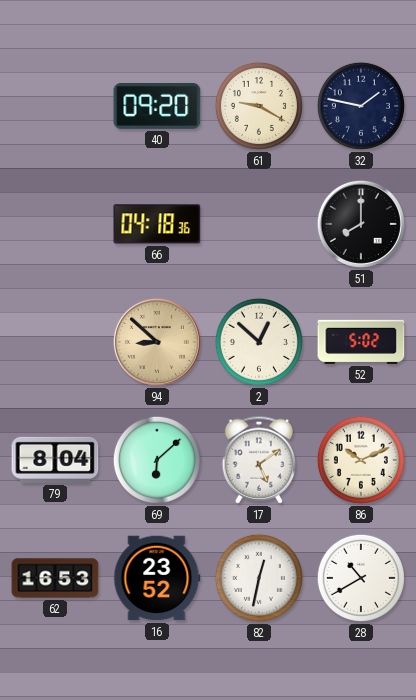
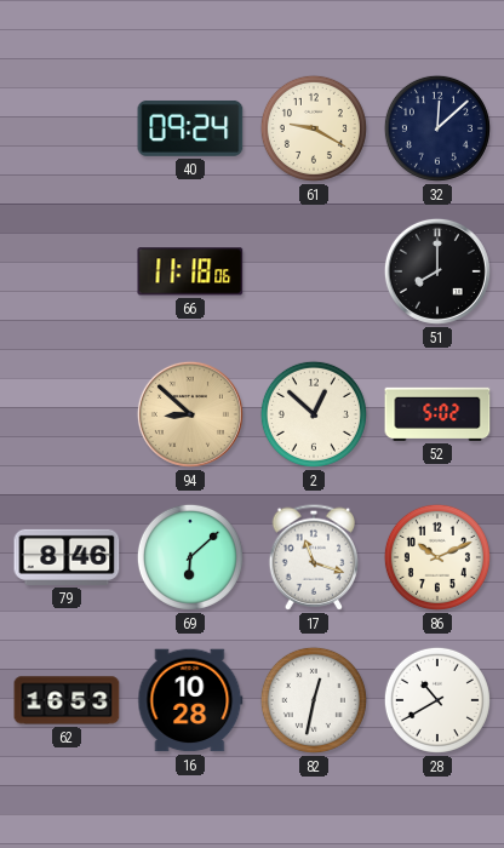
40: 09:20 -> 09:24 (190, 128)
32: 1:47 -> 12:08 (437, 128)
66: 04:18 -> 11:18 (190, 271)
79: 8:04 -> 8:46 (67, 557)
17: 5:09 -> 11:18 (314, 557)
16: 23:52 -> 10:28 (190, 700)
